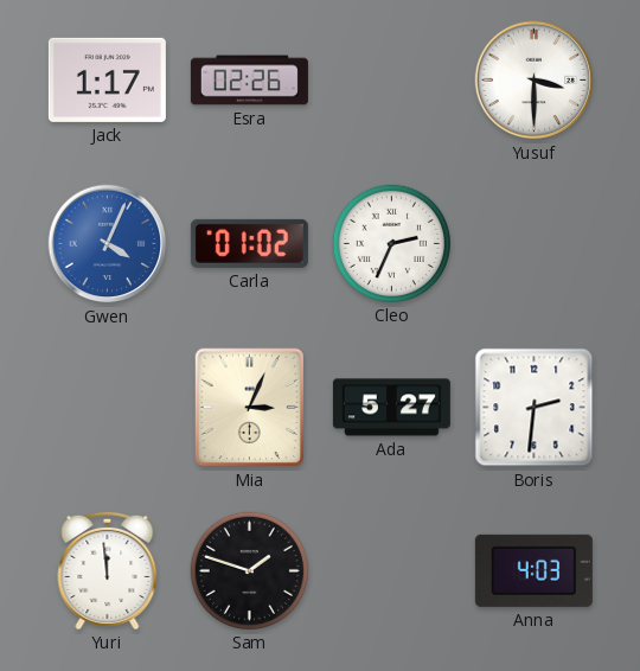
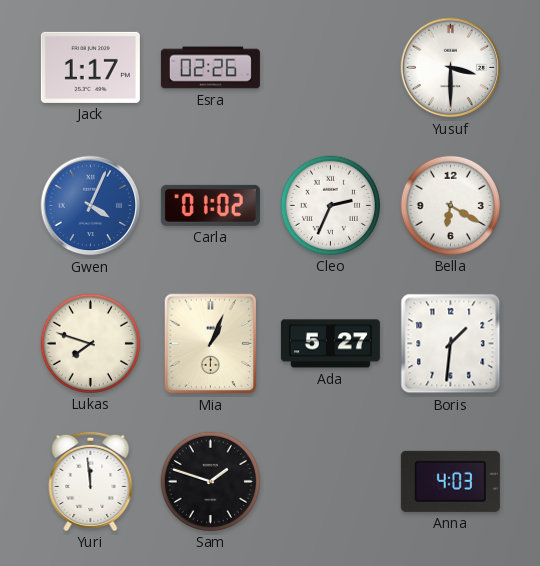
Bella: none -> 6:20 (450, 205)
Lukas: none -> 7:48 (90, 343)
Mia: 3:04 -> 1:04 (211, 344)
Boris: 2:31 -> 1:31 (451, 344)
